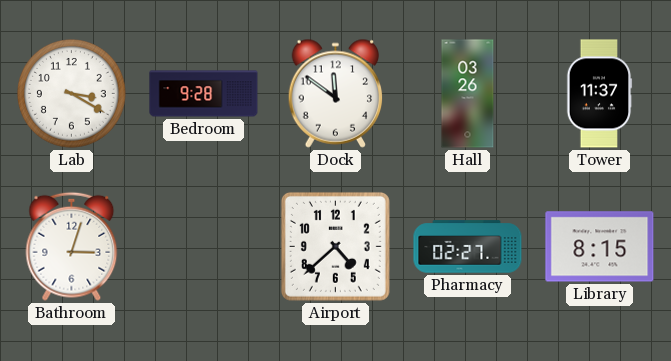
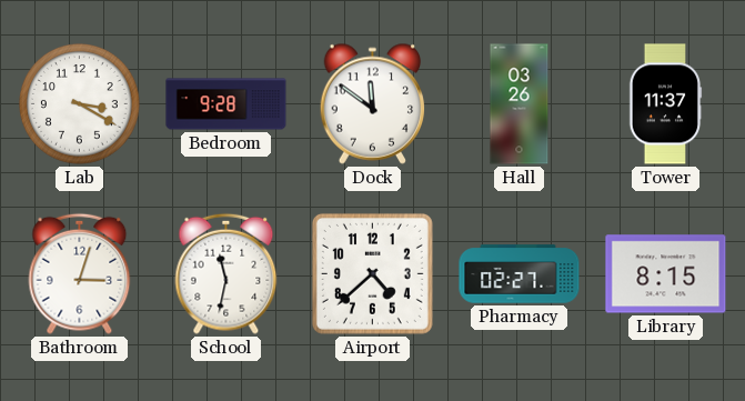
School: none -> 11:32 (226, 273)
